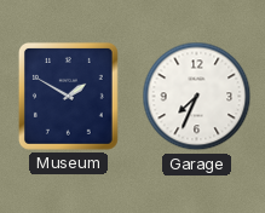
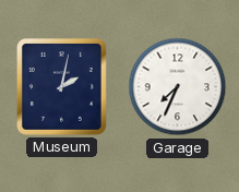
Museum: 1:50 -> 2:02 (61, 86)
